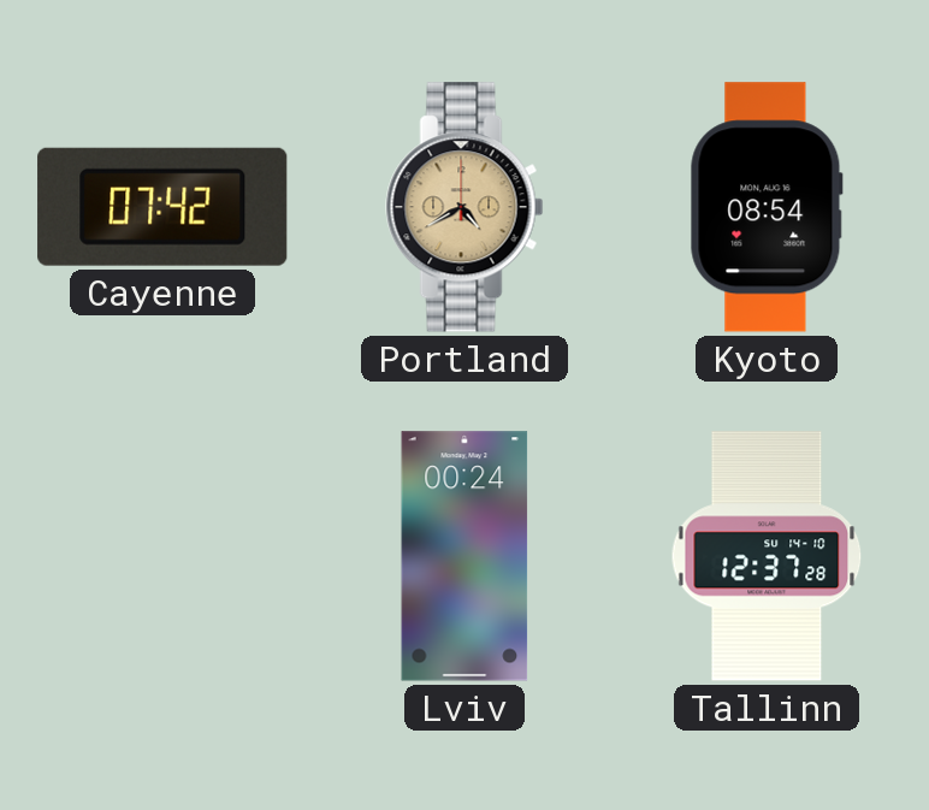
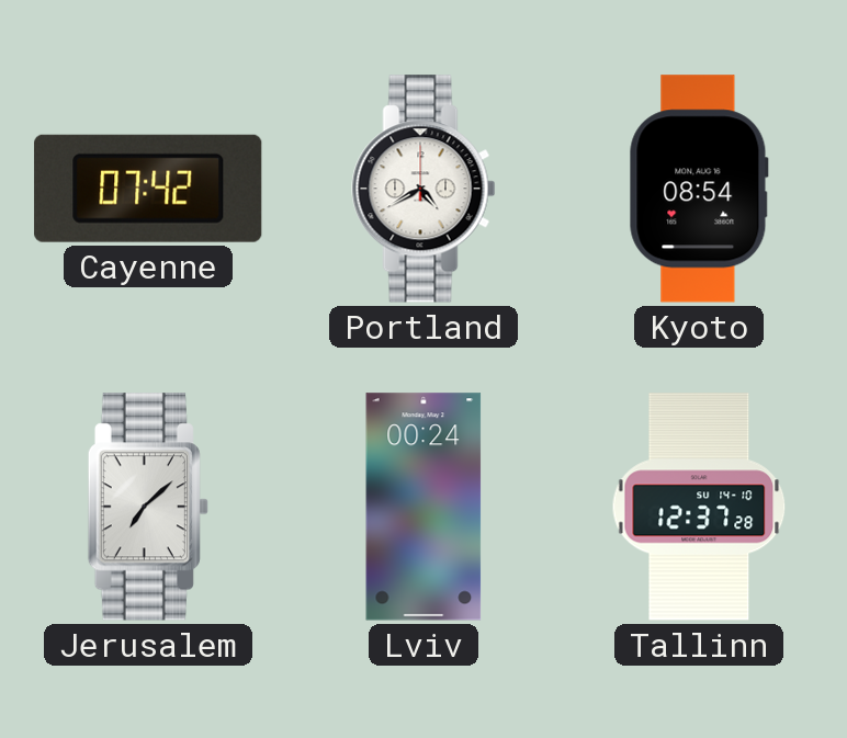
Portland dial: champagne -> white (423, 189)
Jerusalem: none -> 7:08 (148, 507)
